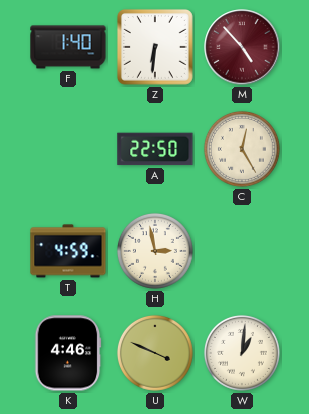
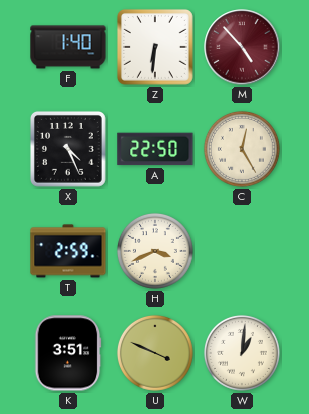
X: none -> 4:26 (68, 149)
T: 4:59 -> 2:59 (68, 251)
H: 2:58 -> 3:41 (155, 251)
K: 4:46 -> 3:51 (68, 353)
